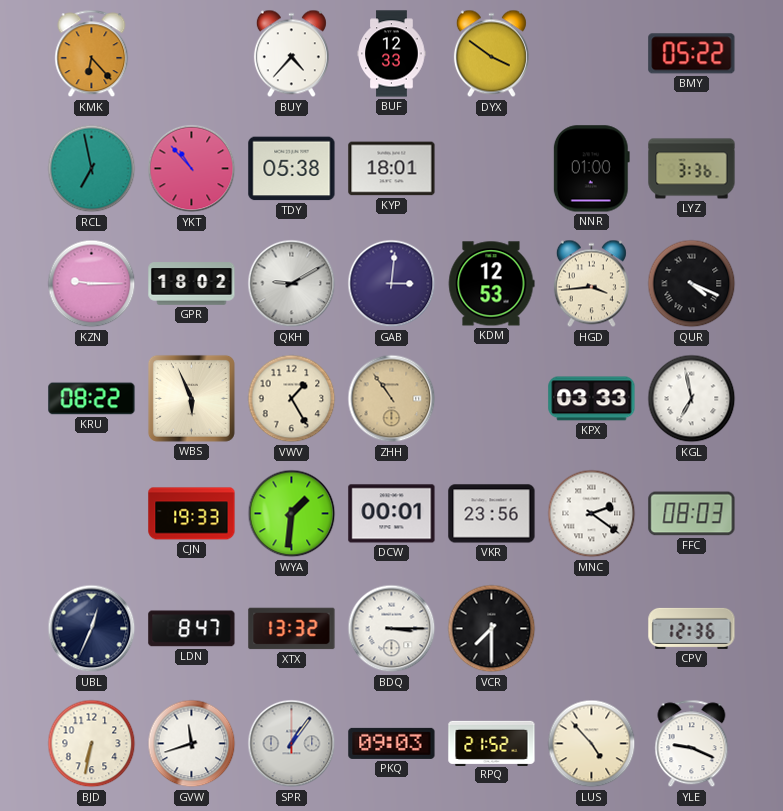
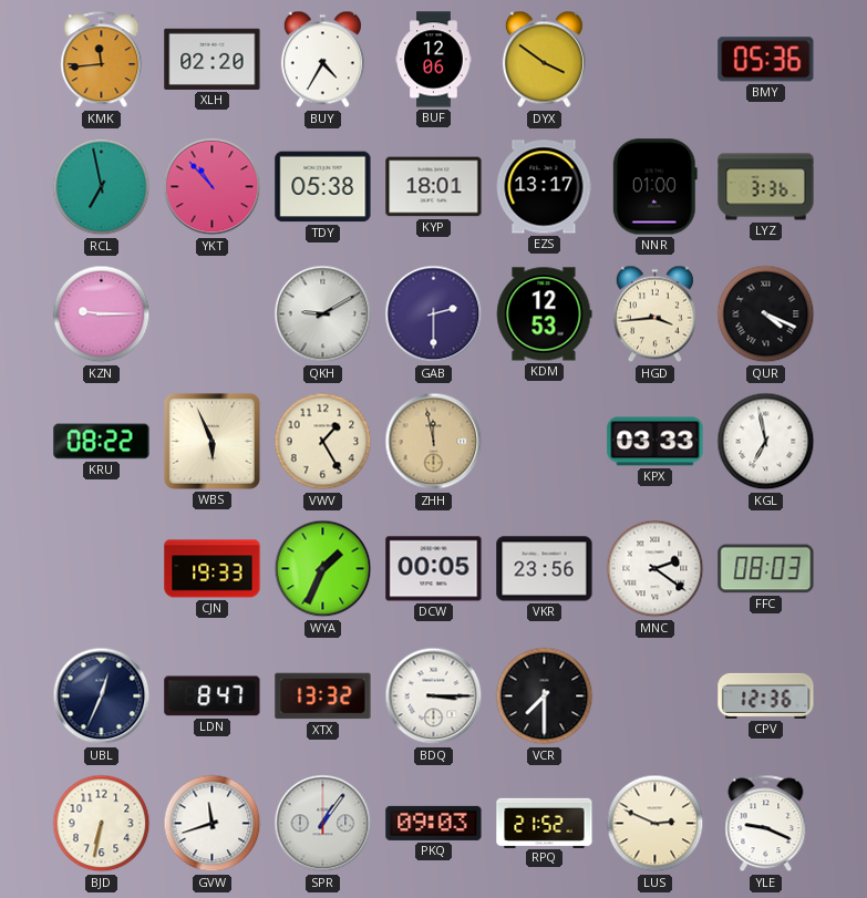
KMK: 6:23 -> 11:44 (102, 60)
XLH: none -> 02:20 (213, 59)
BUY: 4:37 -> 4:35 (322, 60)
BUF: 12:33 -> 12:06 (434, 60)
BMY: 05:22 -> 05:36 (766, 60)
EZS: none -> 13:17 (544, 187)
GPR: 18:02 -> none (192, 284)
GAB: 3:01 -> 2:30 (434, 314)
ZHH: 10:54 -> 11:58 (434, 442)
WYA: 1:31 -> 1:34 (323, 569)
DCW: 00:01 -> 00:05 (434, 569)
LUS: 4:53 -> 2:49 (656, 824)
